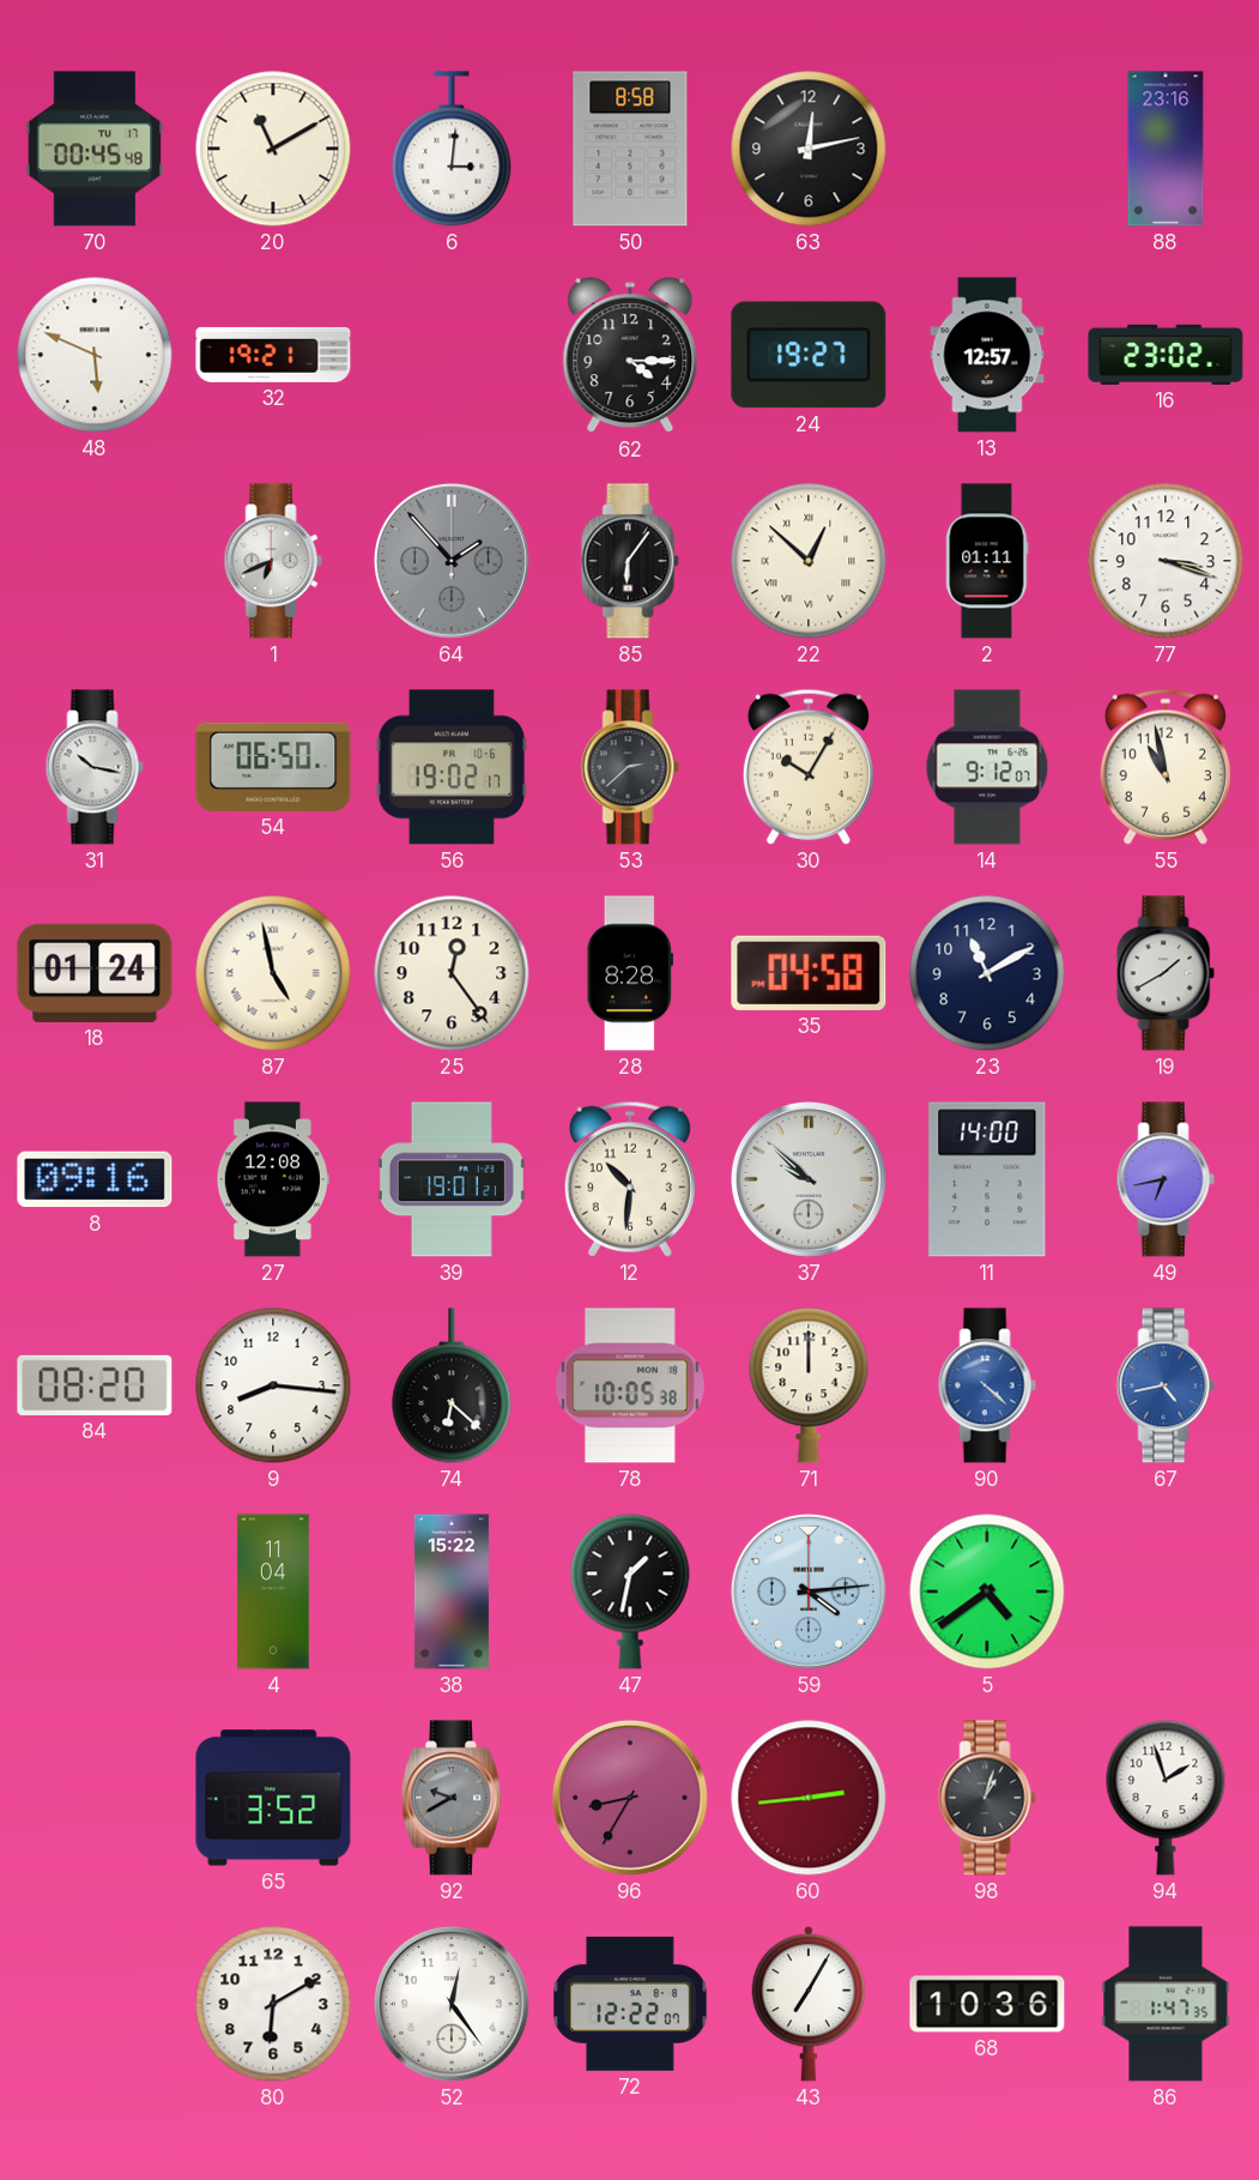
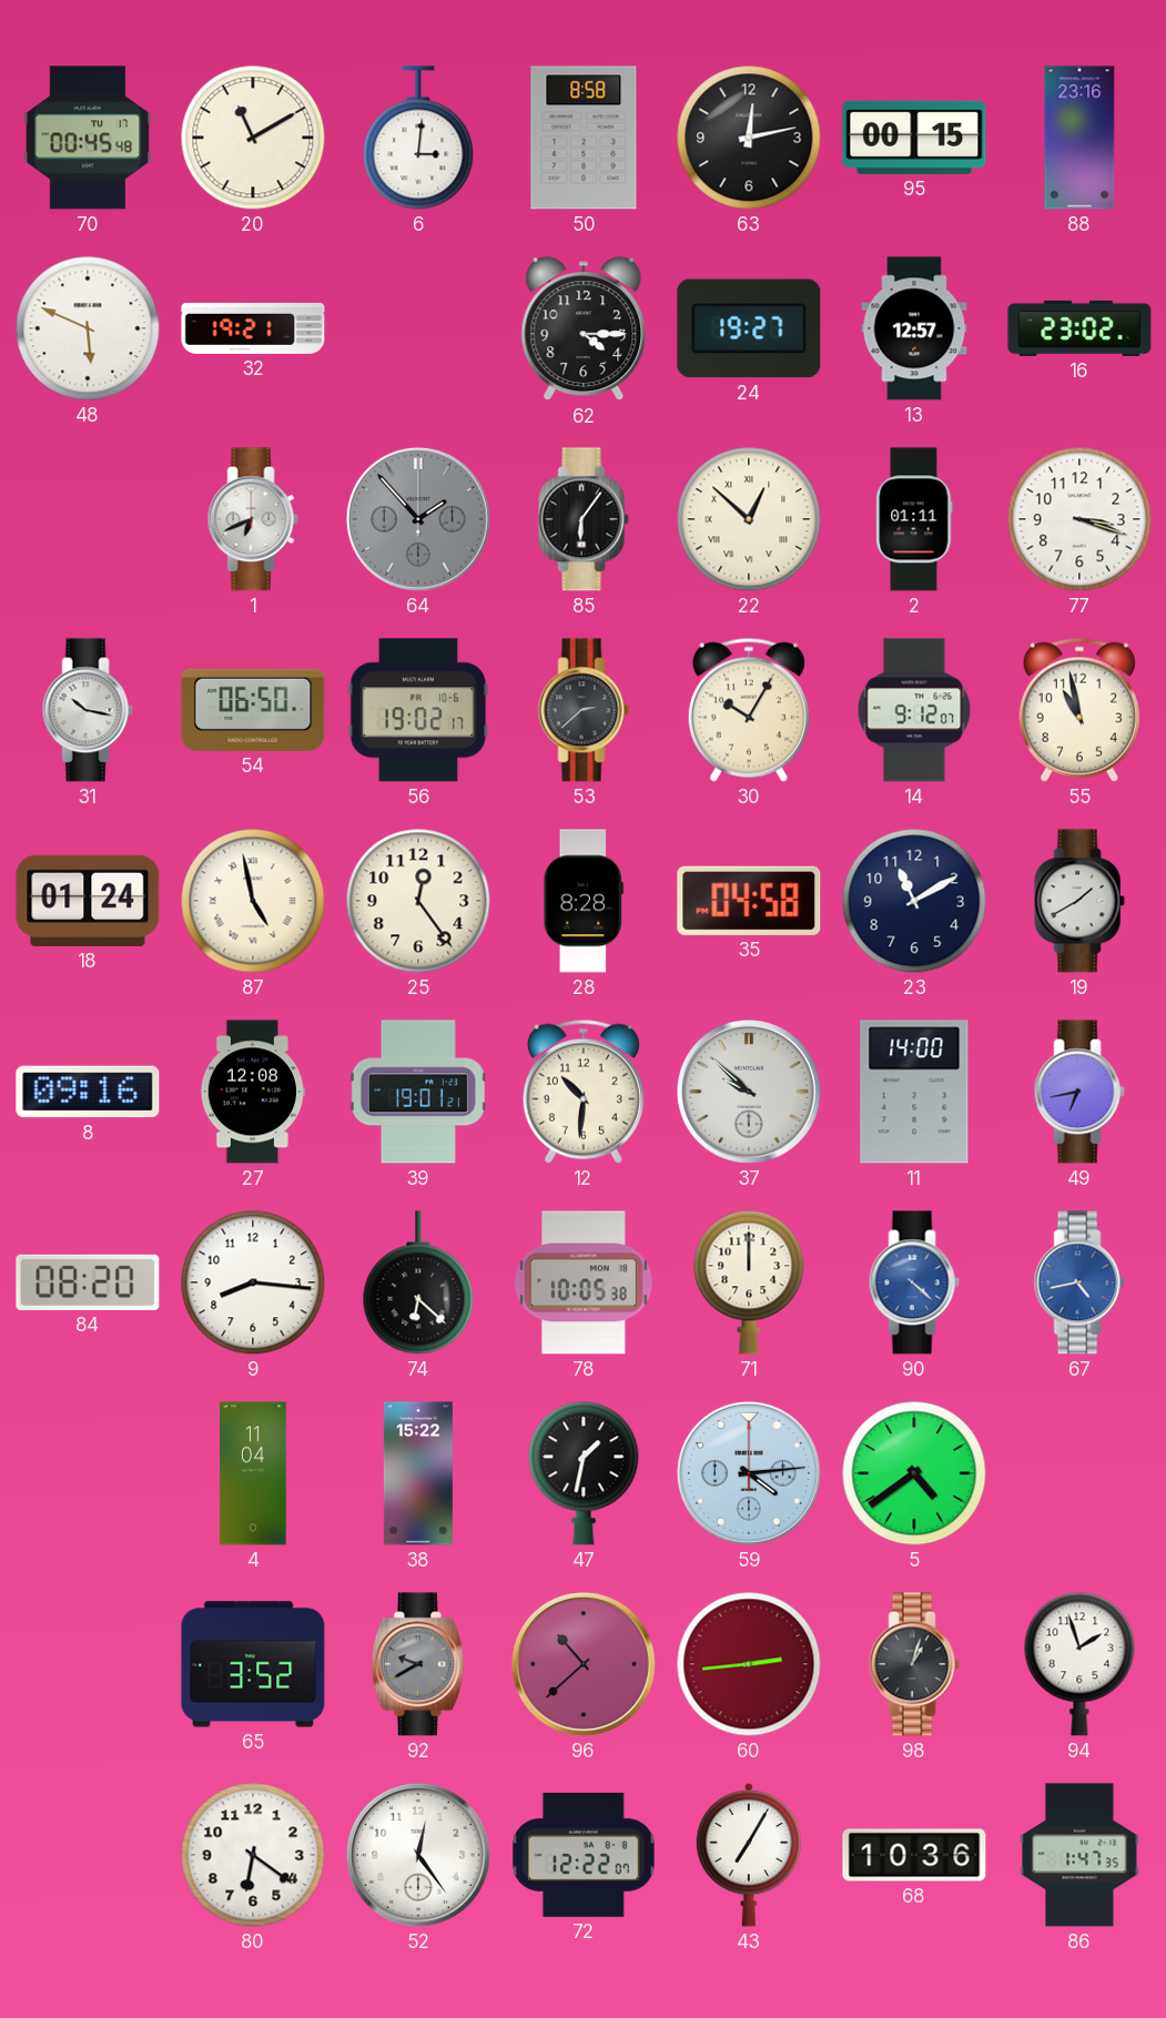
95: none -> 00:15 (914, 138)
96: 8:35 -> 10:38 (584, 1664)
80: 6:10 -> 6:21 (253, 1855)
